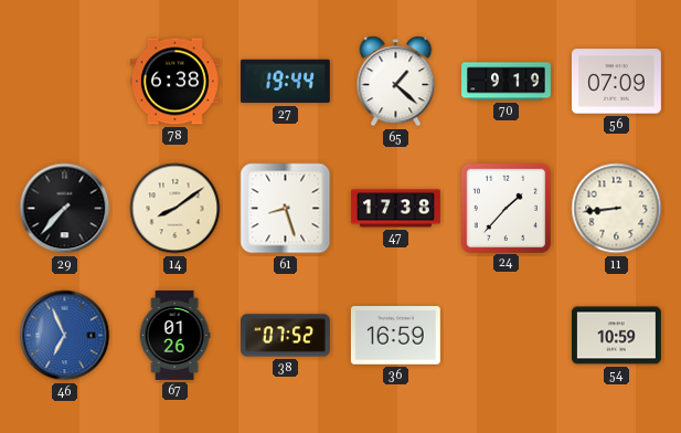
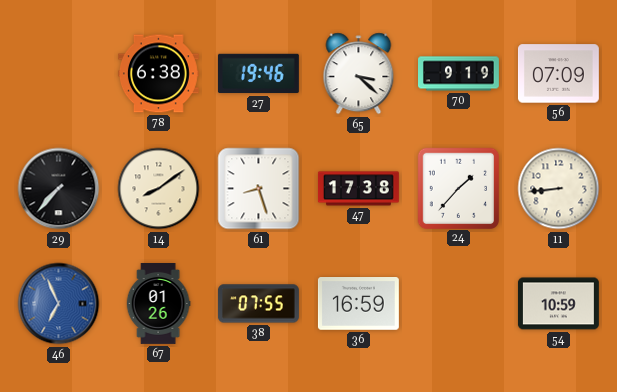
27: 19:44 -> 19:46 (258, 74)
65: 1:22 -> 3:22 (359, 74)
38: 07:52 -> 07:55 (258, 304)
